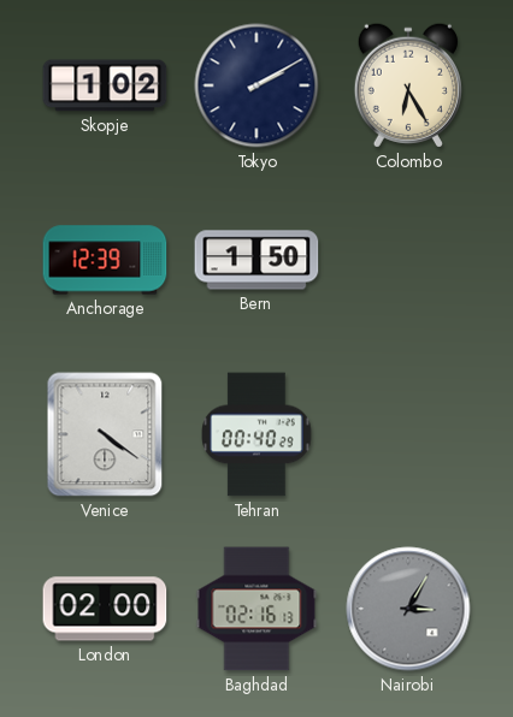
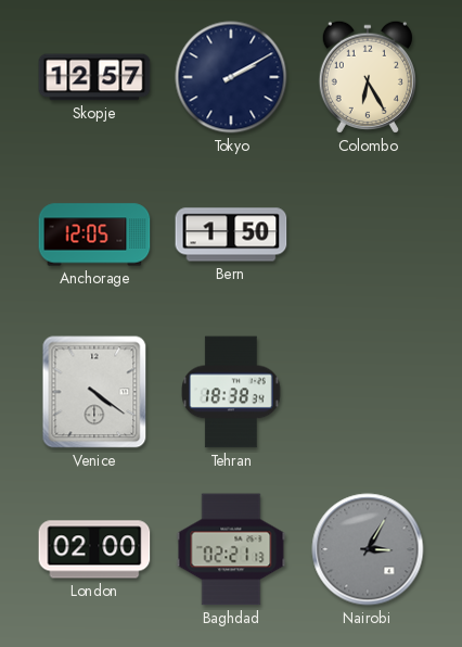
Skopje: 1:02 -> 12:57 (94, 77)
Anchorage: 12:39 -> 12:05 (94, 234)
Tehran: 00:40 -> 18:38 (232, 392)
Baghdad: 02:16 -> 02:21 (231, 549)
